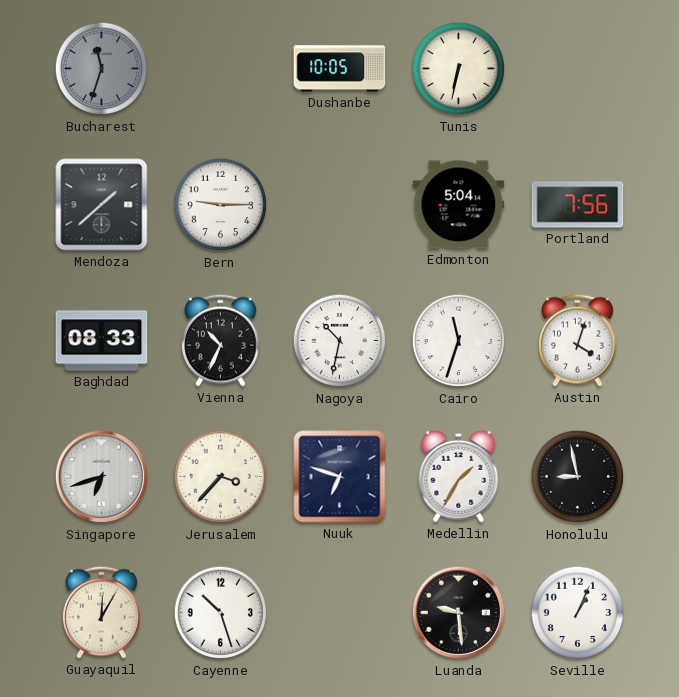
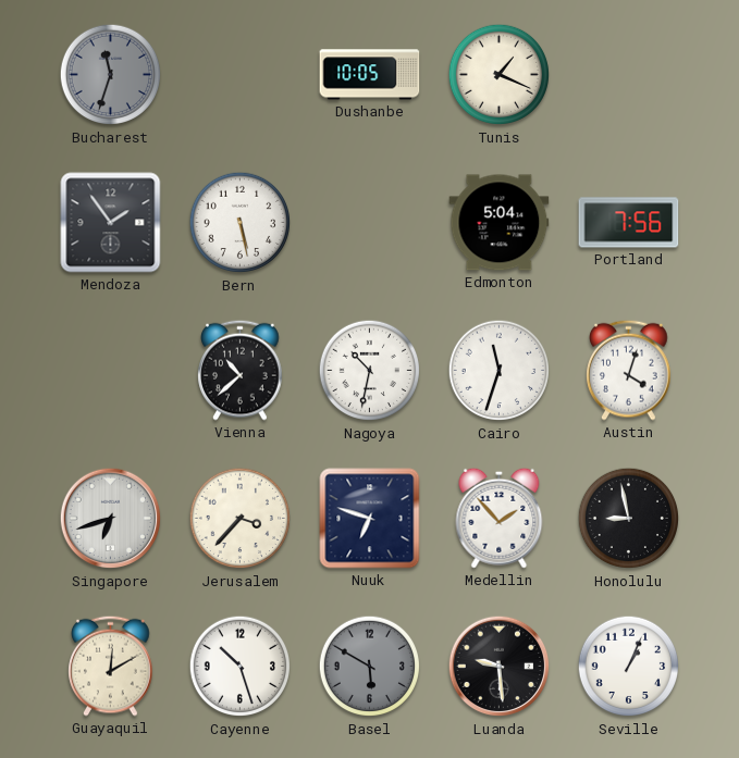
Tunis: 6:32 -> 1:19 (500, 75)
Mendoza: 1:38 -> 1:54 (111, 223)
Bern: 9:15 -> 5:28 (241, 223)
Baghdad: 08:33 -> none (102, 341)
Vienna: 10:34 -> 10:38 (241, 370)
Medellin: 1:35 -> 1:53 (500, 518)
Guayaquil: 12:05 -> 12:10 (111, 666)
Basel: none -> 5:50 (370, 667)
